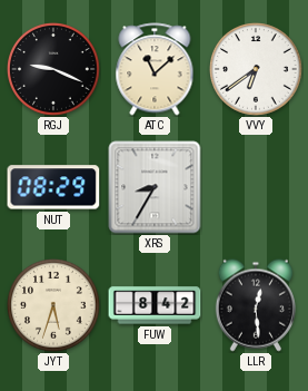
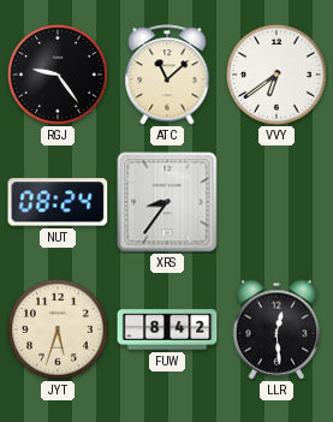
RGJ: 9:19 -> 9:24 (59, 76)
NUT: 08:29 -> 08:24 (58, 202)
XRS: 8:35 -> 8:36 (167, 202)
